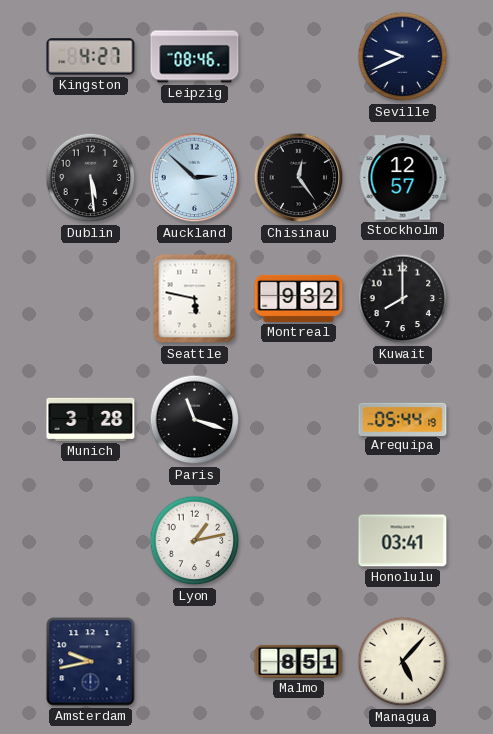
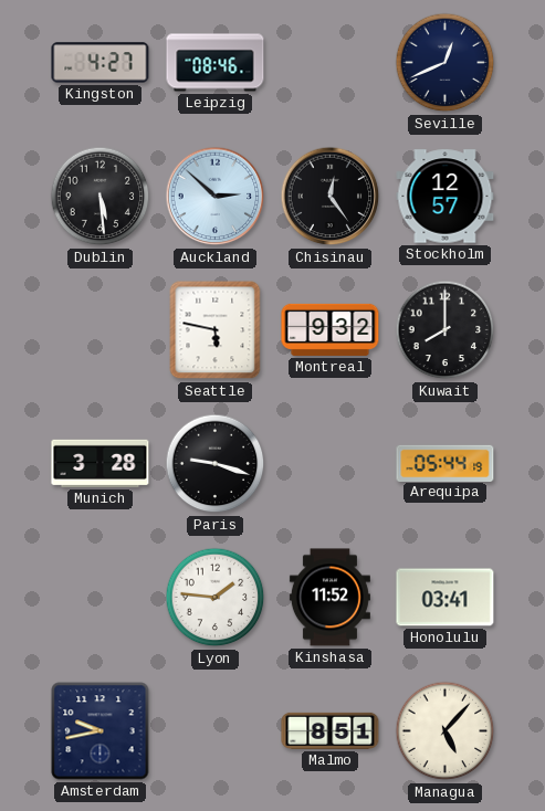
Seville: 9:41 -> 12:41 (446, 63)
Paris: 11:18 -> 9:18 (216, 464)
Lyon: 1:13 -> 1:46 (216, 598)
Kinshasa: none -> 11:52 (329, 598)
